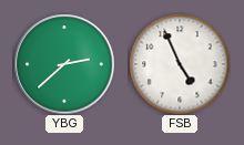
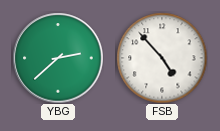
FSB: 4:56 -> 4:53 (162, 58)
